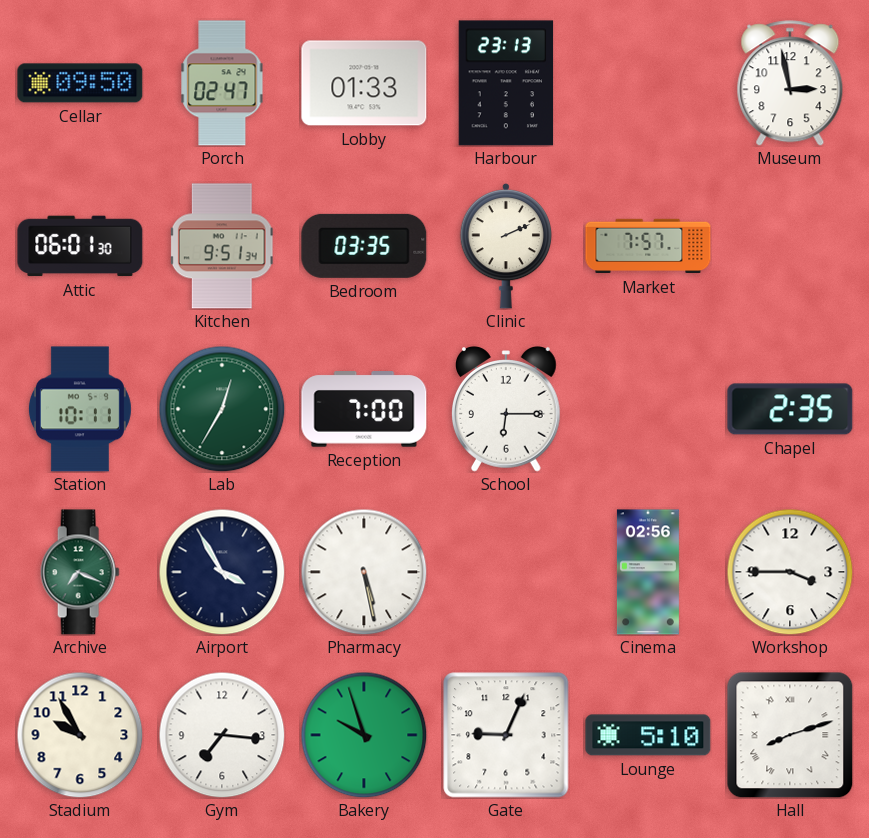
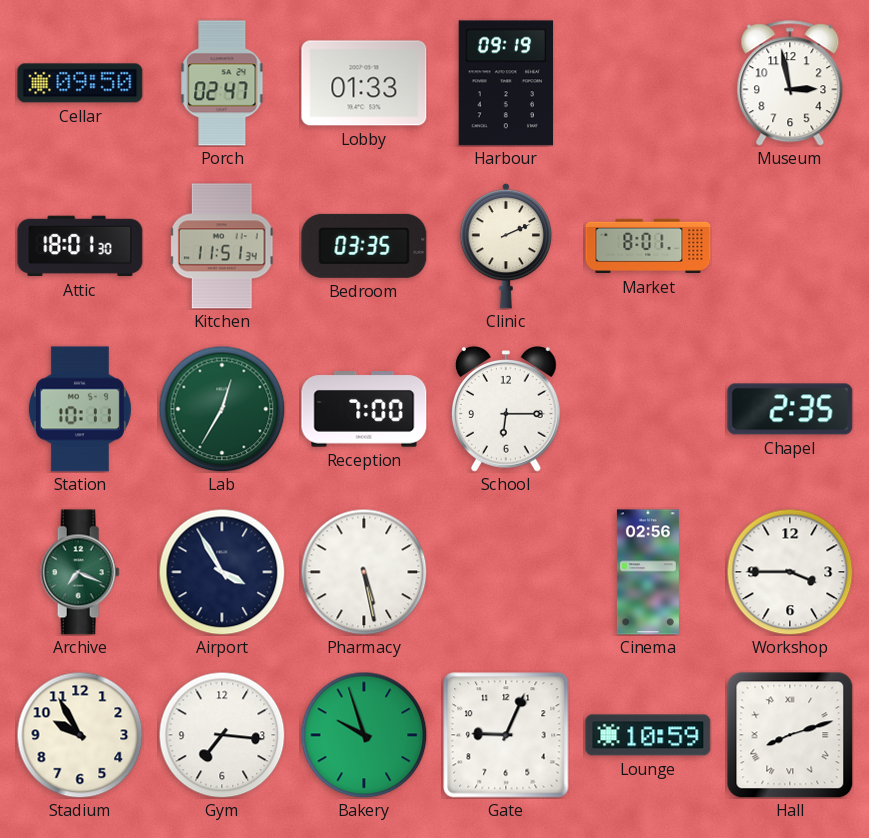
Harbour: 23:13 -> 09:19 (506, 83)
Attic: 06:01 -> 18:01 (80, 246)
Kitchen: 9:51 -> 11:51 (222, 246)
Market: 7:57 -> 8:01 (648, 246)
Lounge: 5:10 -> 10:59 (648, 735)
